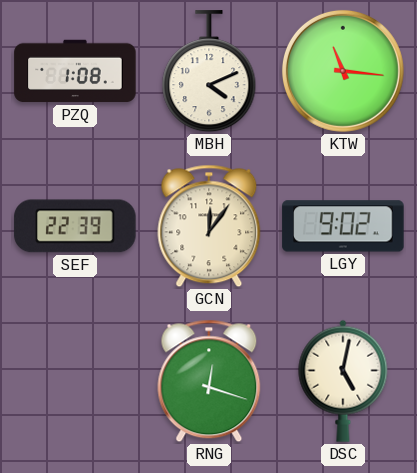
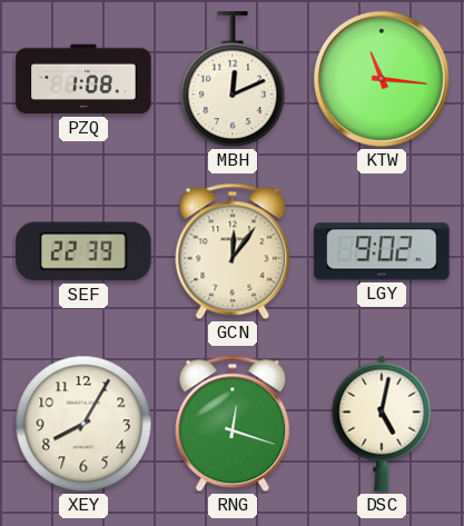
MBH: 4:11 -> 12:11 (233, 80)
XEY: none -> 8:05 (83, 424)
